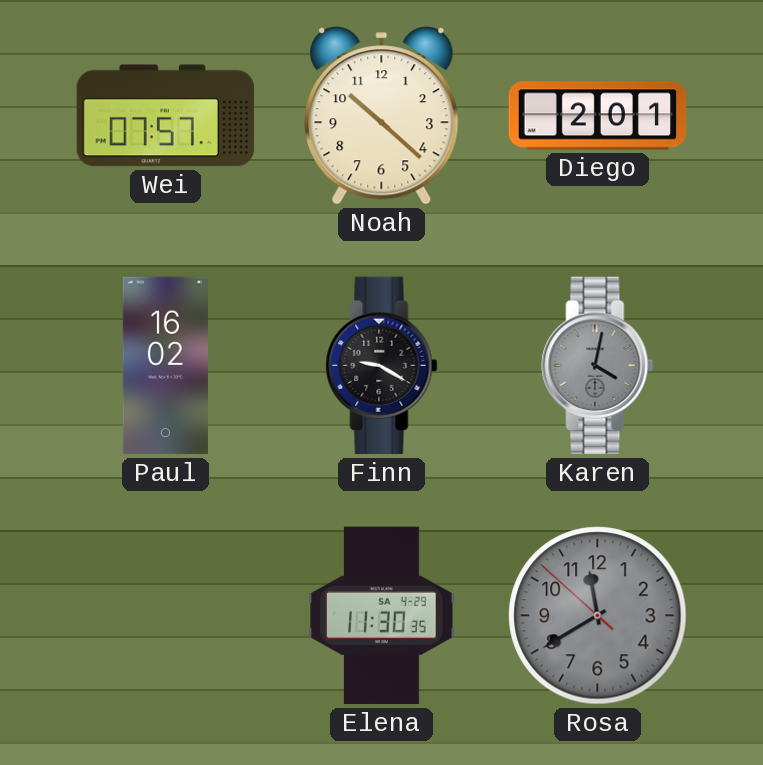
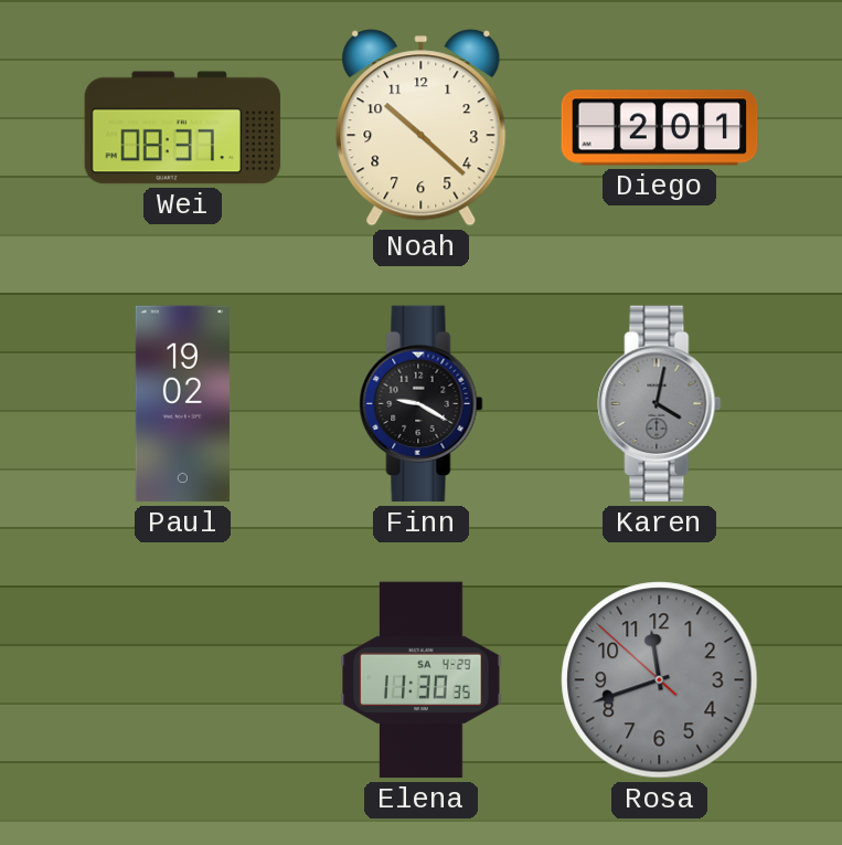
Wei: 07:57 -> 08:37 (183, 128)
Paul: 16:02 -> 19:02 (182, 404)
Rosa: 11:39 -> 11:41 (660, 680)
